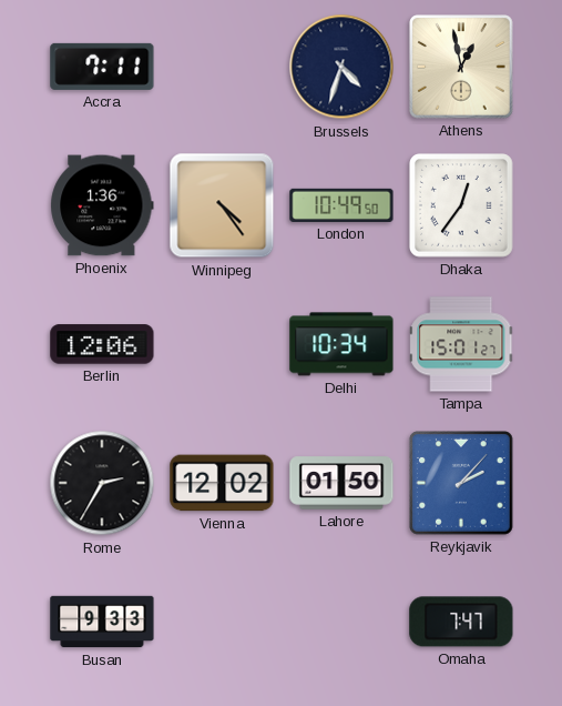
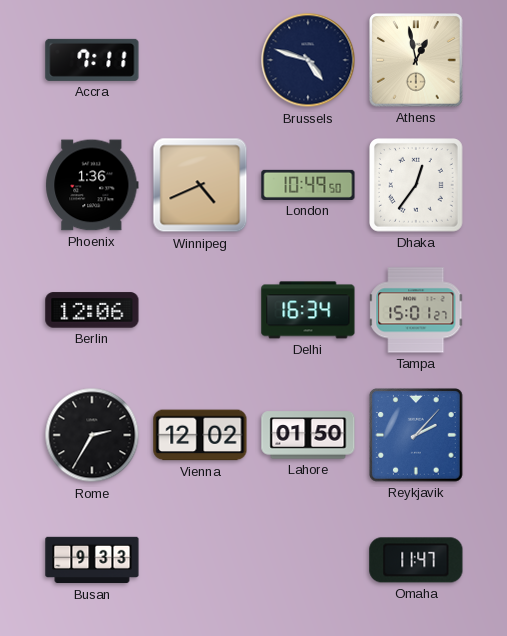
Brussels: 4:33 -> 4:48 (308, 60)
Winnipeg: 4:24 -> 4:41 (200, 185)
Delhi: 10:34 -> 16:34 (308, 310)
Omaha: 7:47 -> 11:47 (416, 560)
